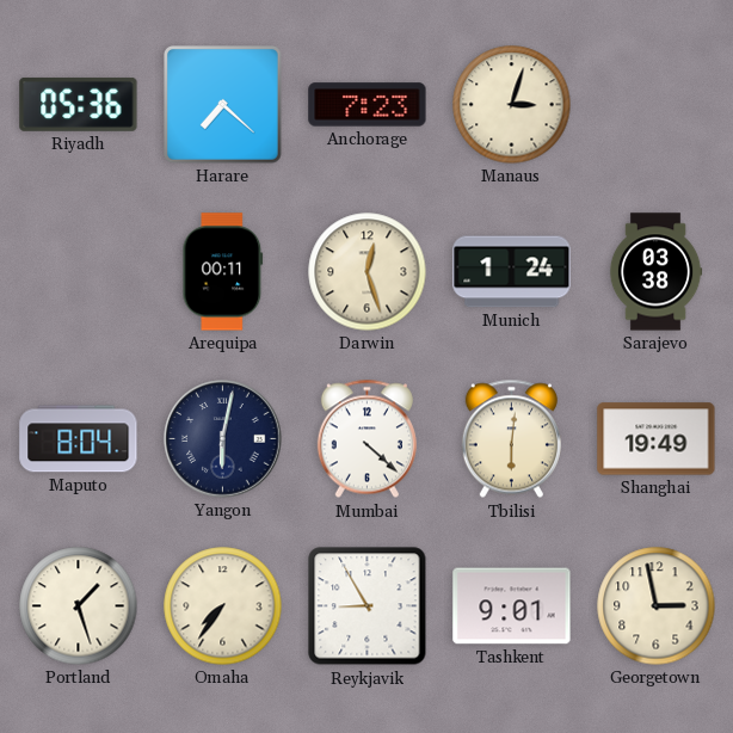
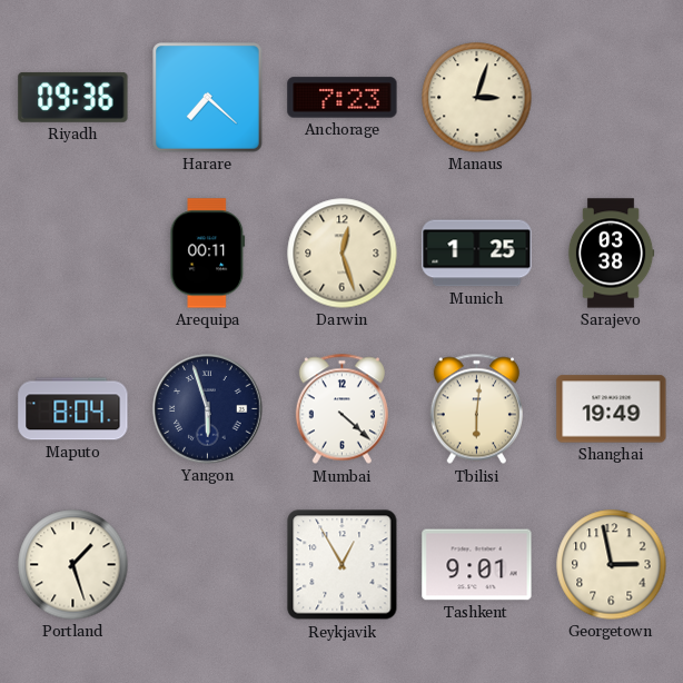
Riyadh: 05:36 -> 09:36 (73, 97)
Munich: 1:24 -> 1:25 (477, 254)
Yangon: 6:02 -> 5:57 (208, 409)
Omaha: 7:36 -> none (223, 606)
Reykjavik: 8:55 -> 12:55 (343, 565)
